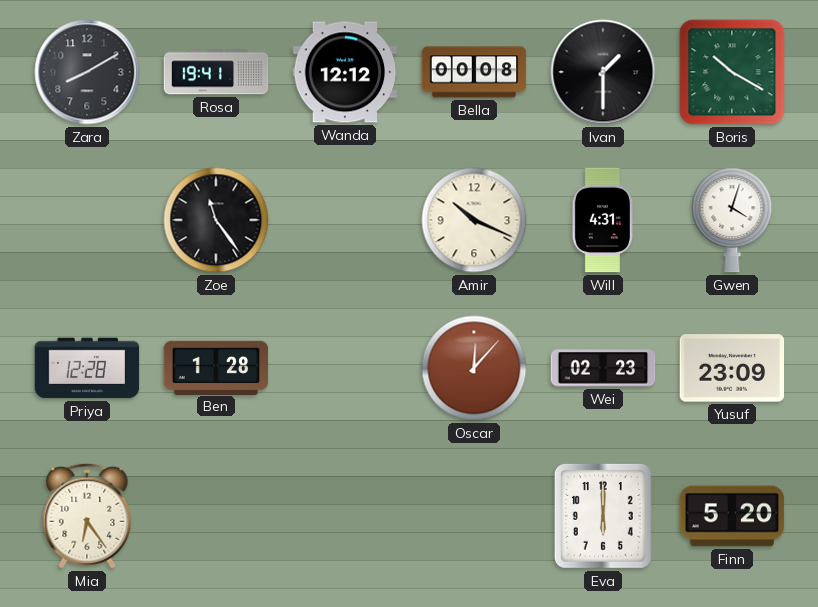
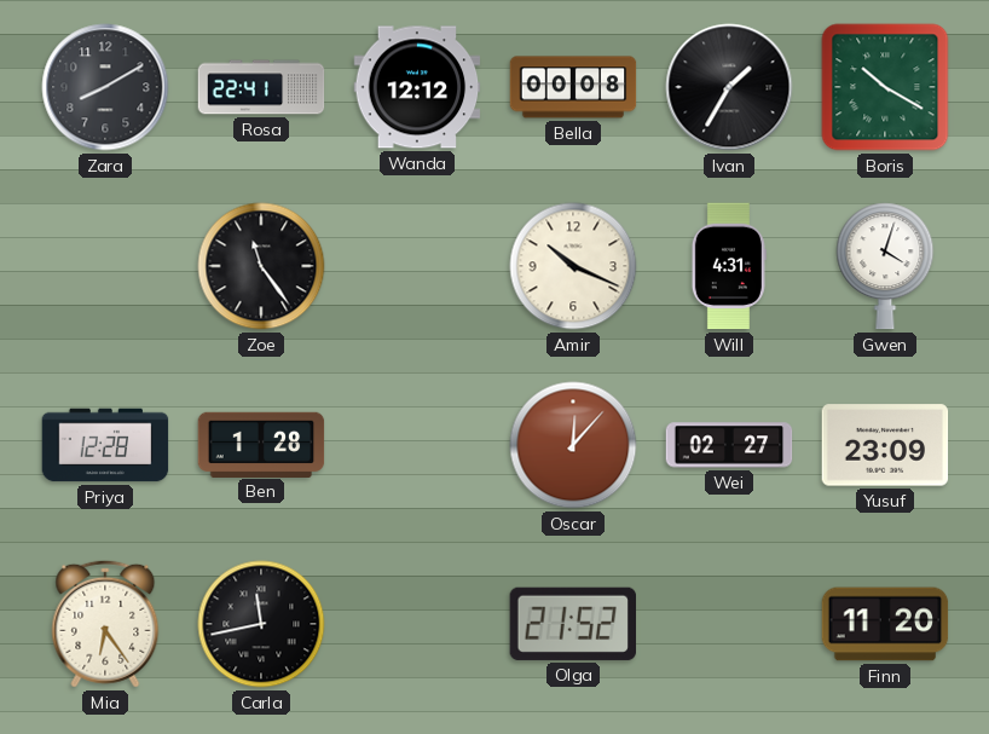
Rosa: 19:41 -> 22:41 (261, 87)
Ivan: 1:30 -> 1:35 (729, 87)
Wei: 02:23 -> 02:27 (729, 445)
Carla: none -> 11:43 (261, 624)
Olga: none -> 21:52 (572, 624)
Eva: 6:00 -> none (603, 516)
Finn: 5:20 -> 11:20 (885, 624)
